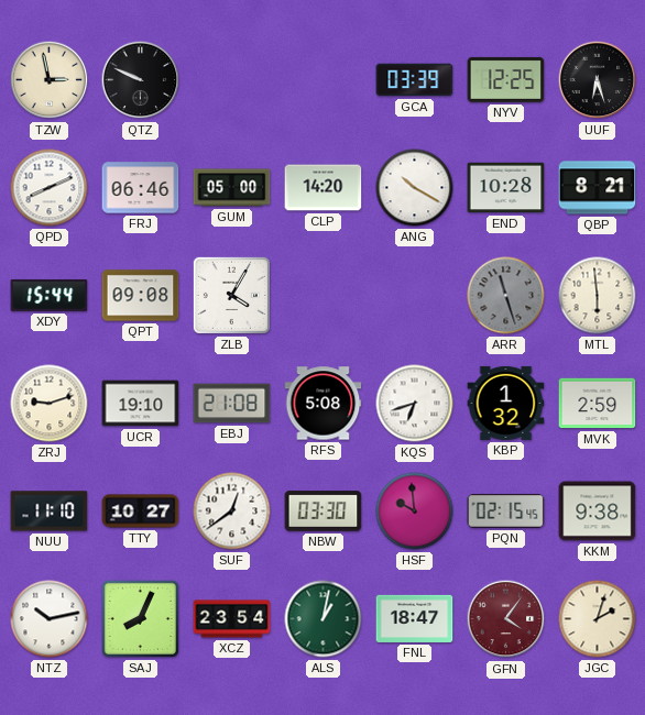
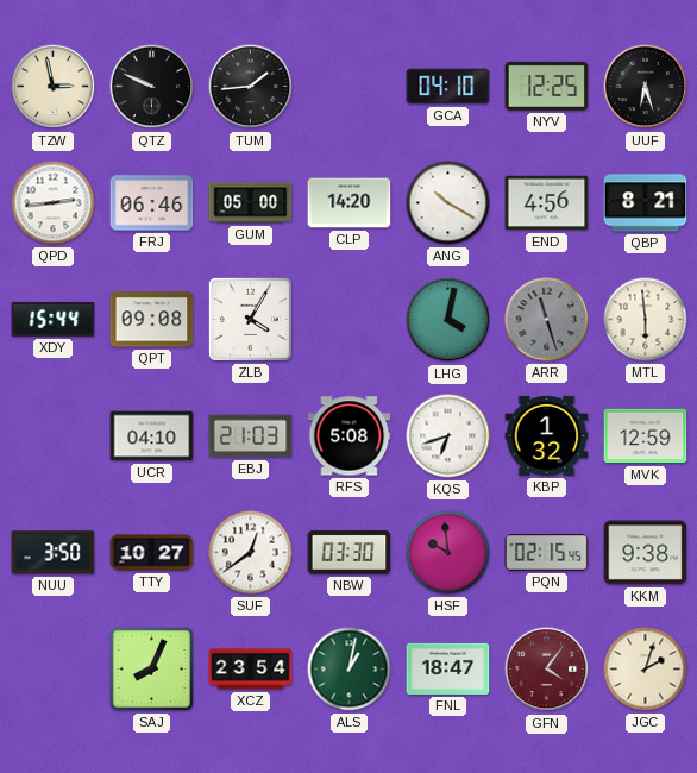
TUM: none -> 1:44 (251, 87)
GCA: 03:39 -> 04:10 (448, 87)
QPD: 8:11 -> 2:44 (54, 203)
END: 10:28 -> 4:56 (547, 203)
LHG: none -> 4:02 (448, 320)
ZRJ: 9:12 -> none (50, 404)
UCR: 19:10 -> 04:10 (152, 436)
EBJ: 21:08 -> 21:03 (251, 436)
MVK: 2:59 -> 12:59 (646, 436)
NUU: 11:10 -> 3:50 (54, 553)
NTZ: 10:13 -> none (50, 619)
